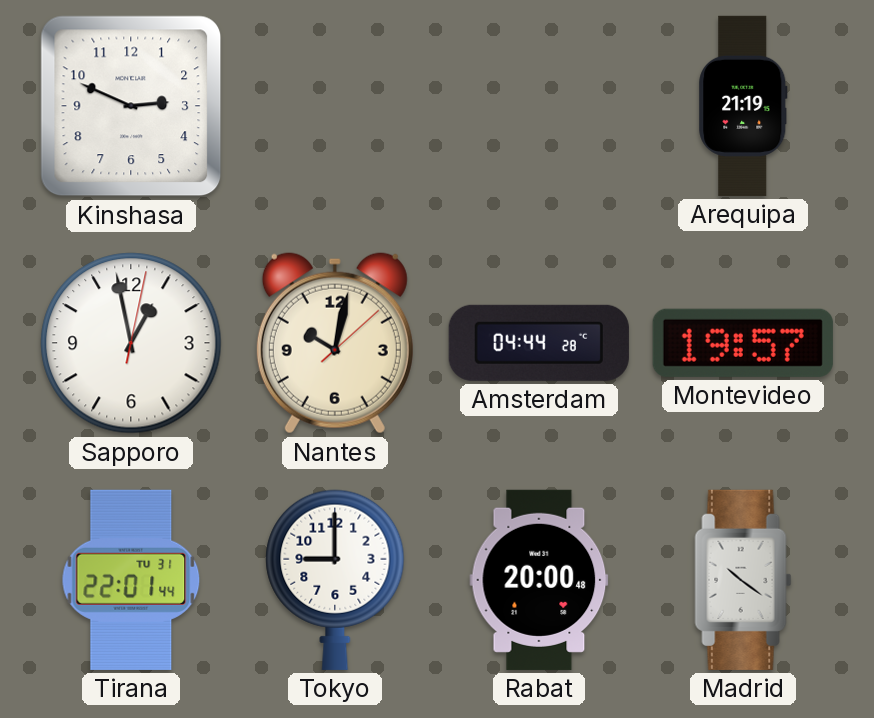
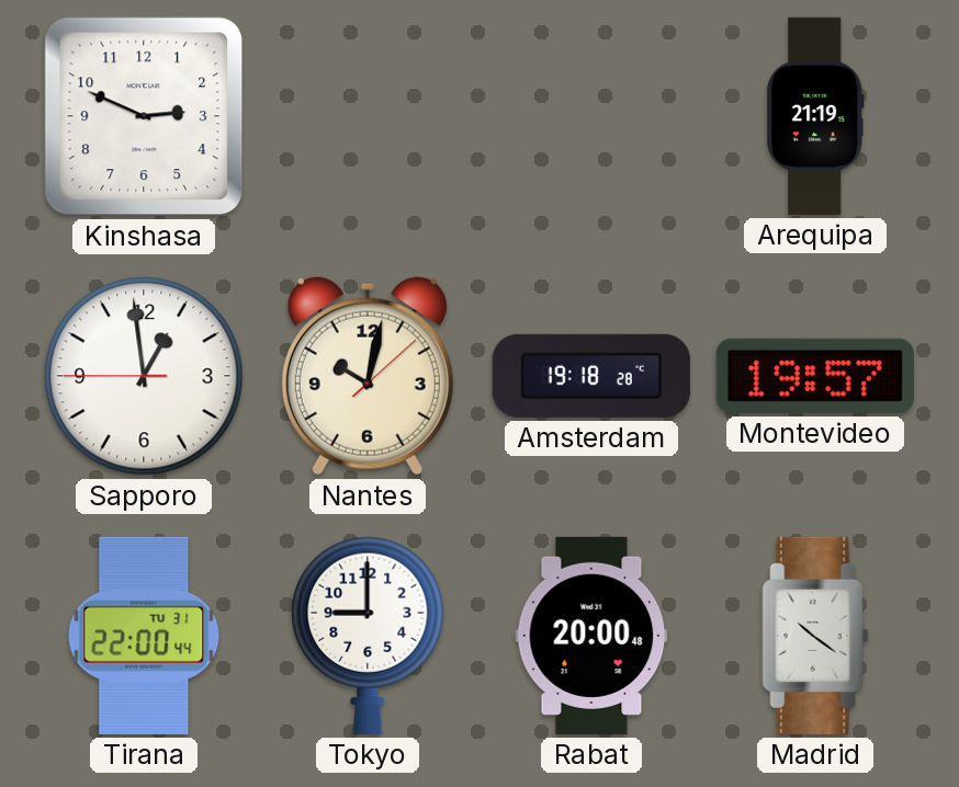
Sapporo: 12:58:02 -> 12:58:45 (144, 376)
Amsterdam: 04:44 -> 19:18 (591, 376)
Tirana: 22:01 -> 22:00 (144, 636)
